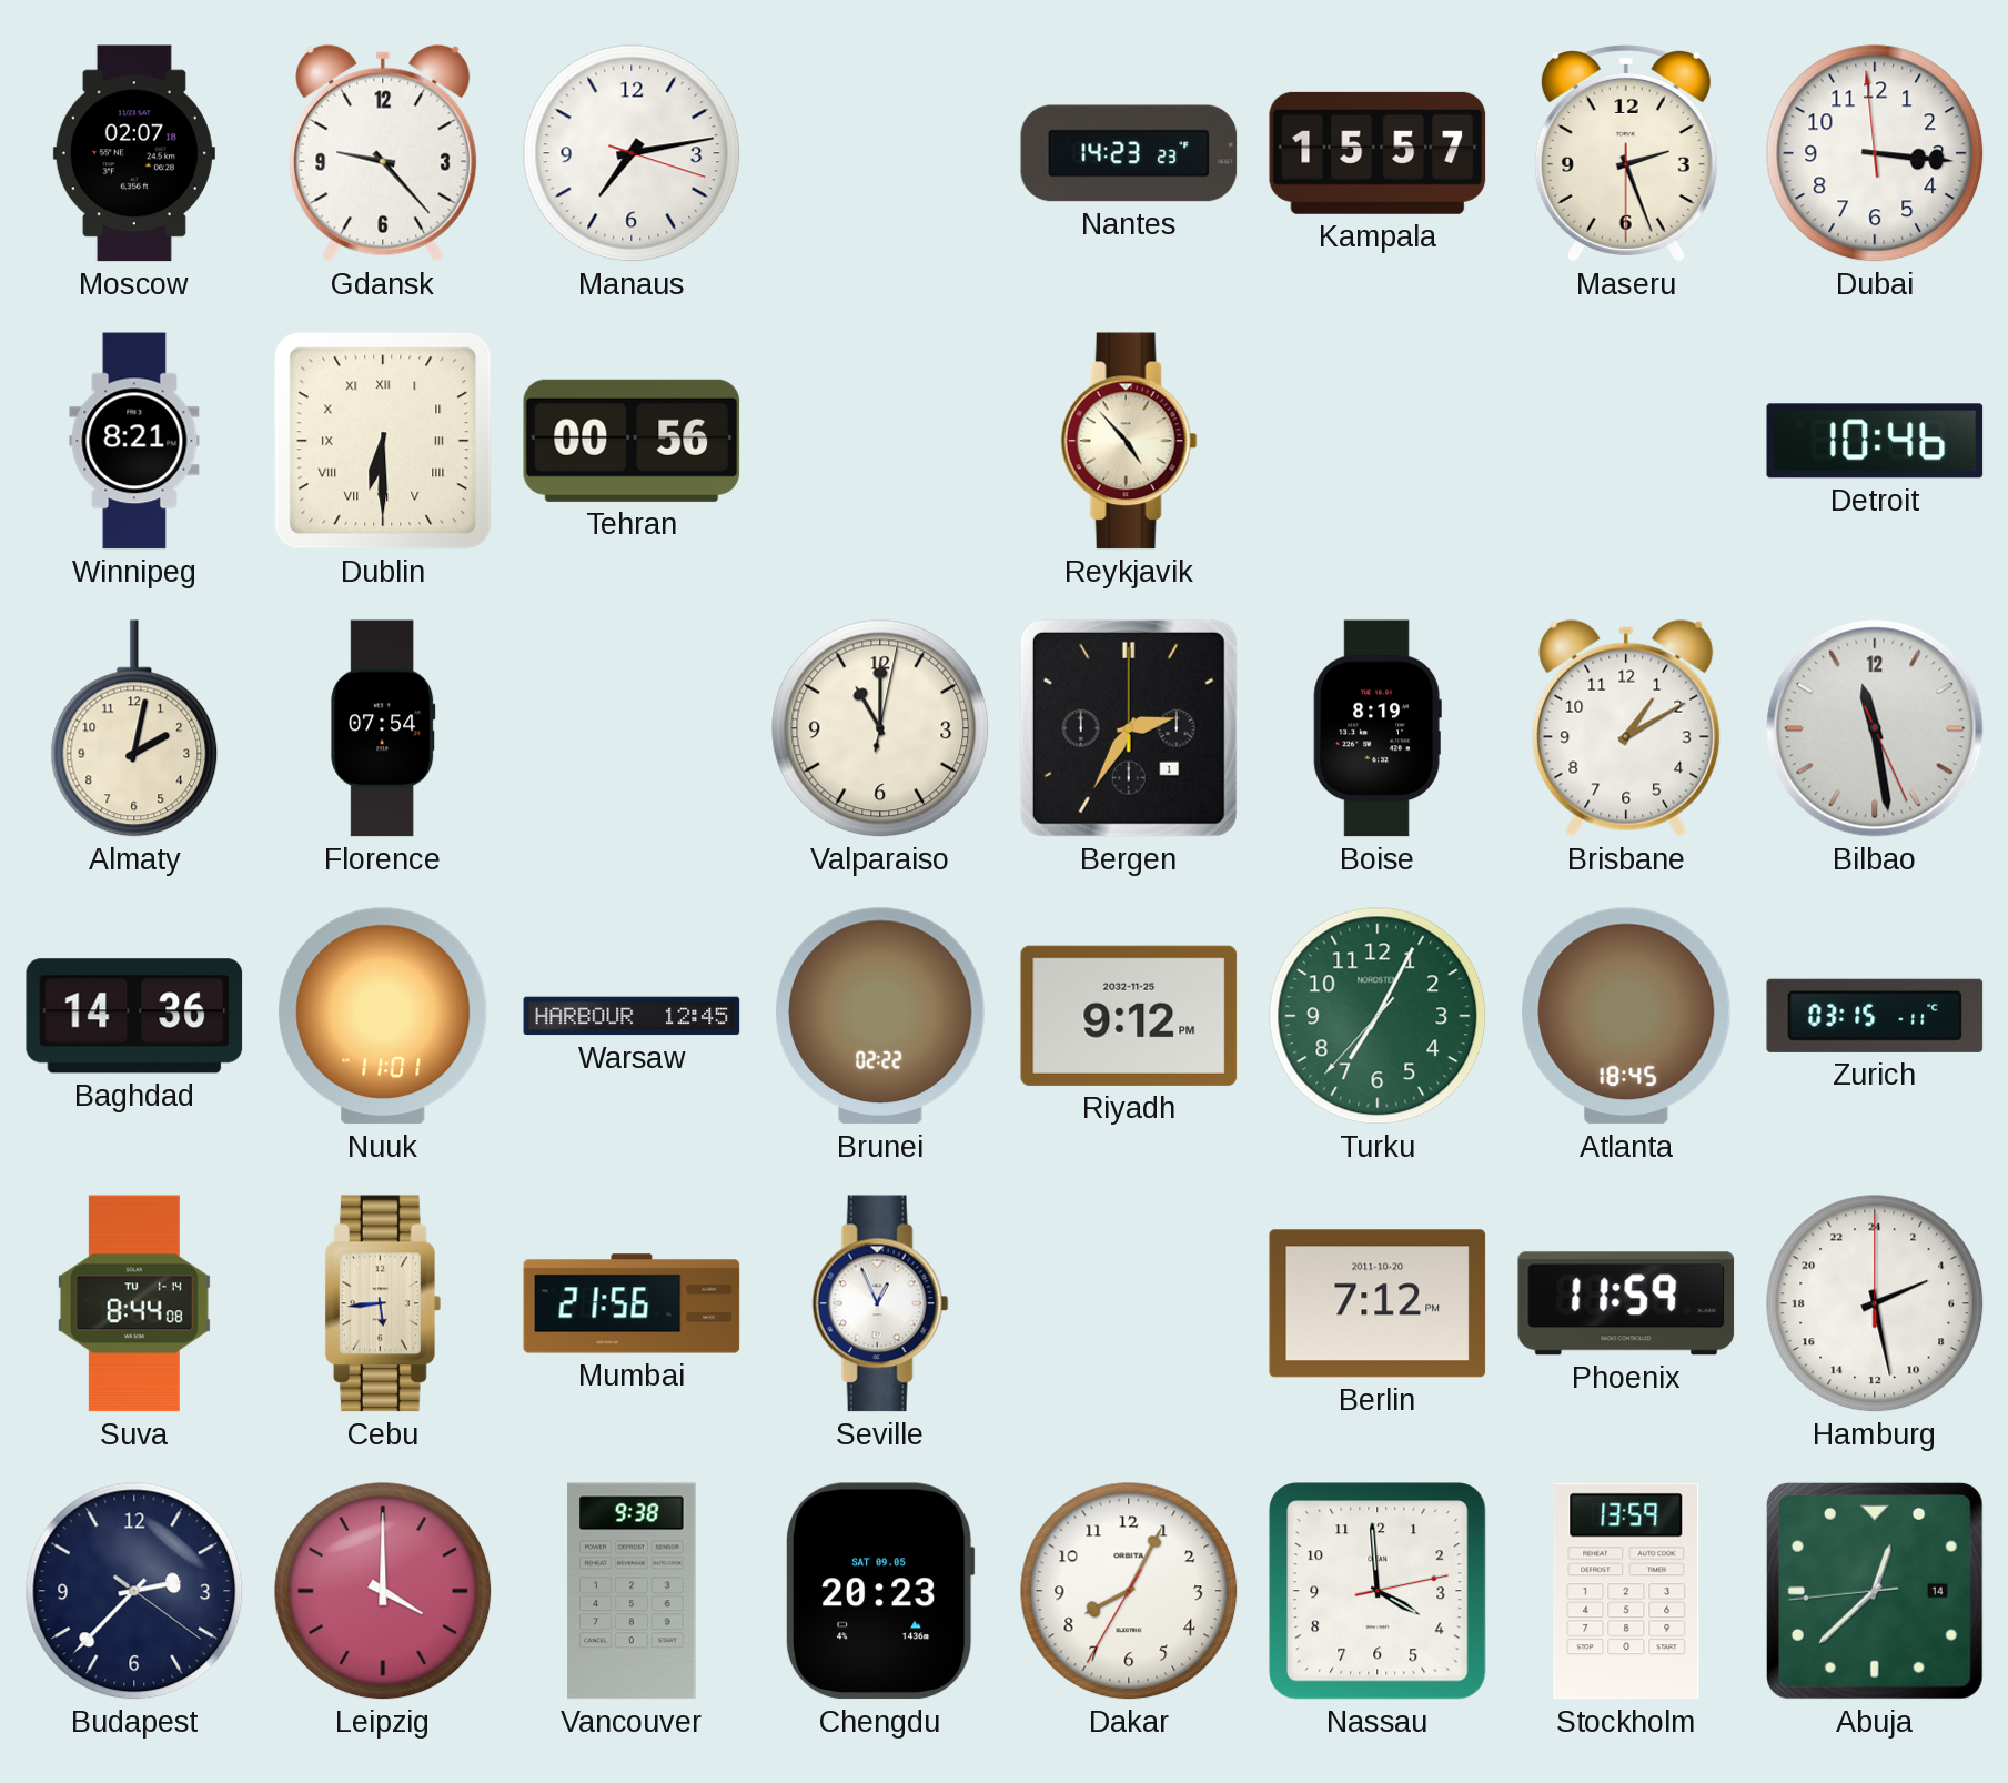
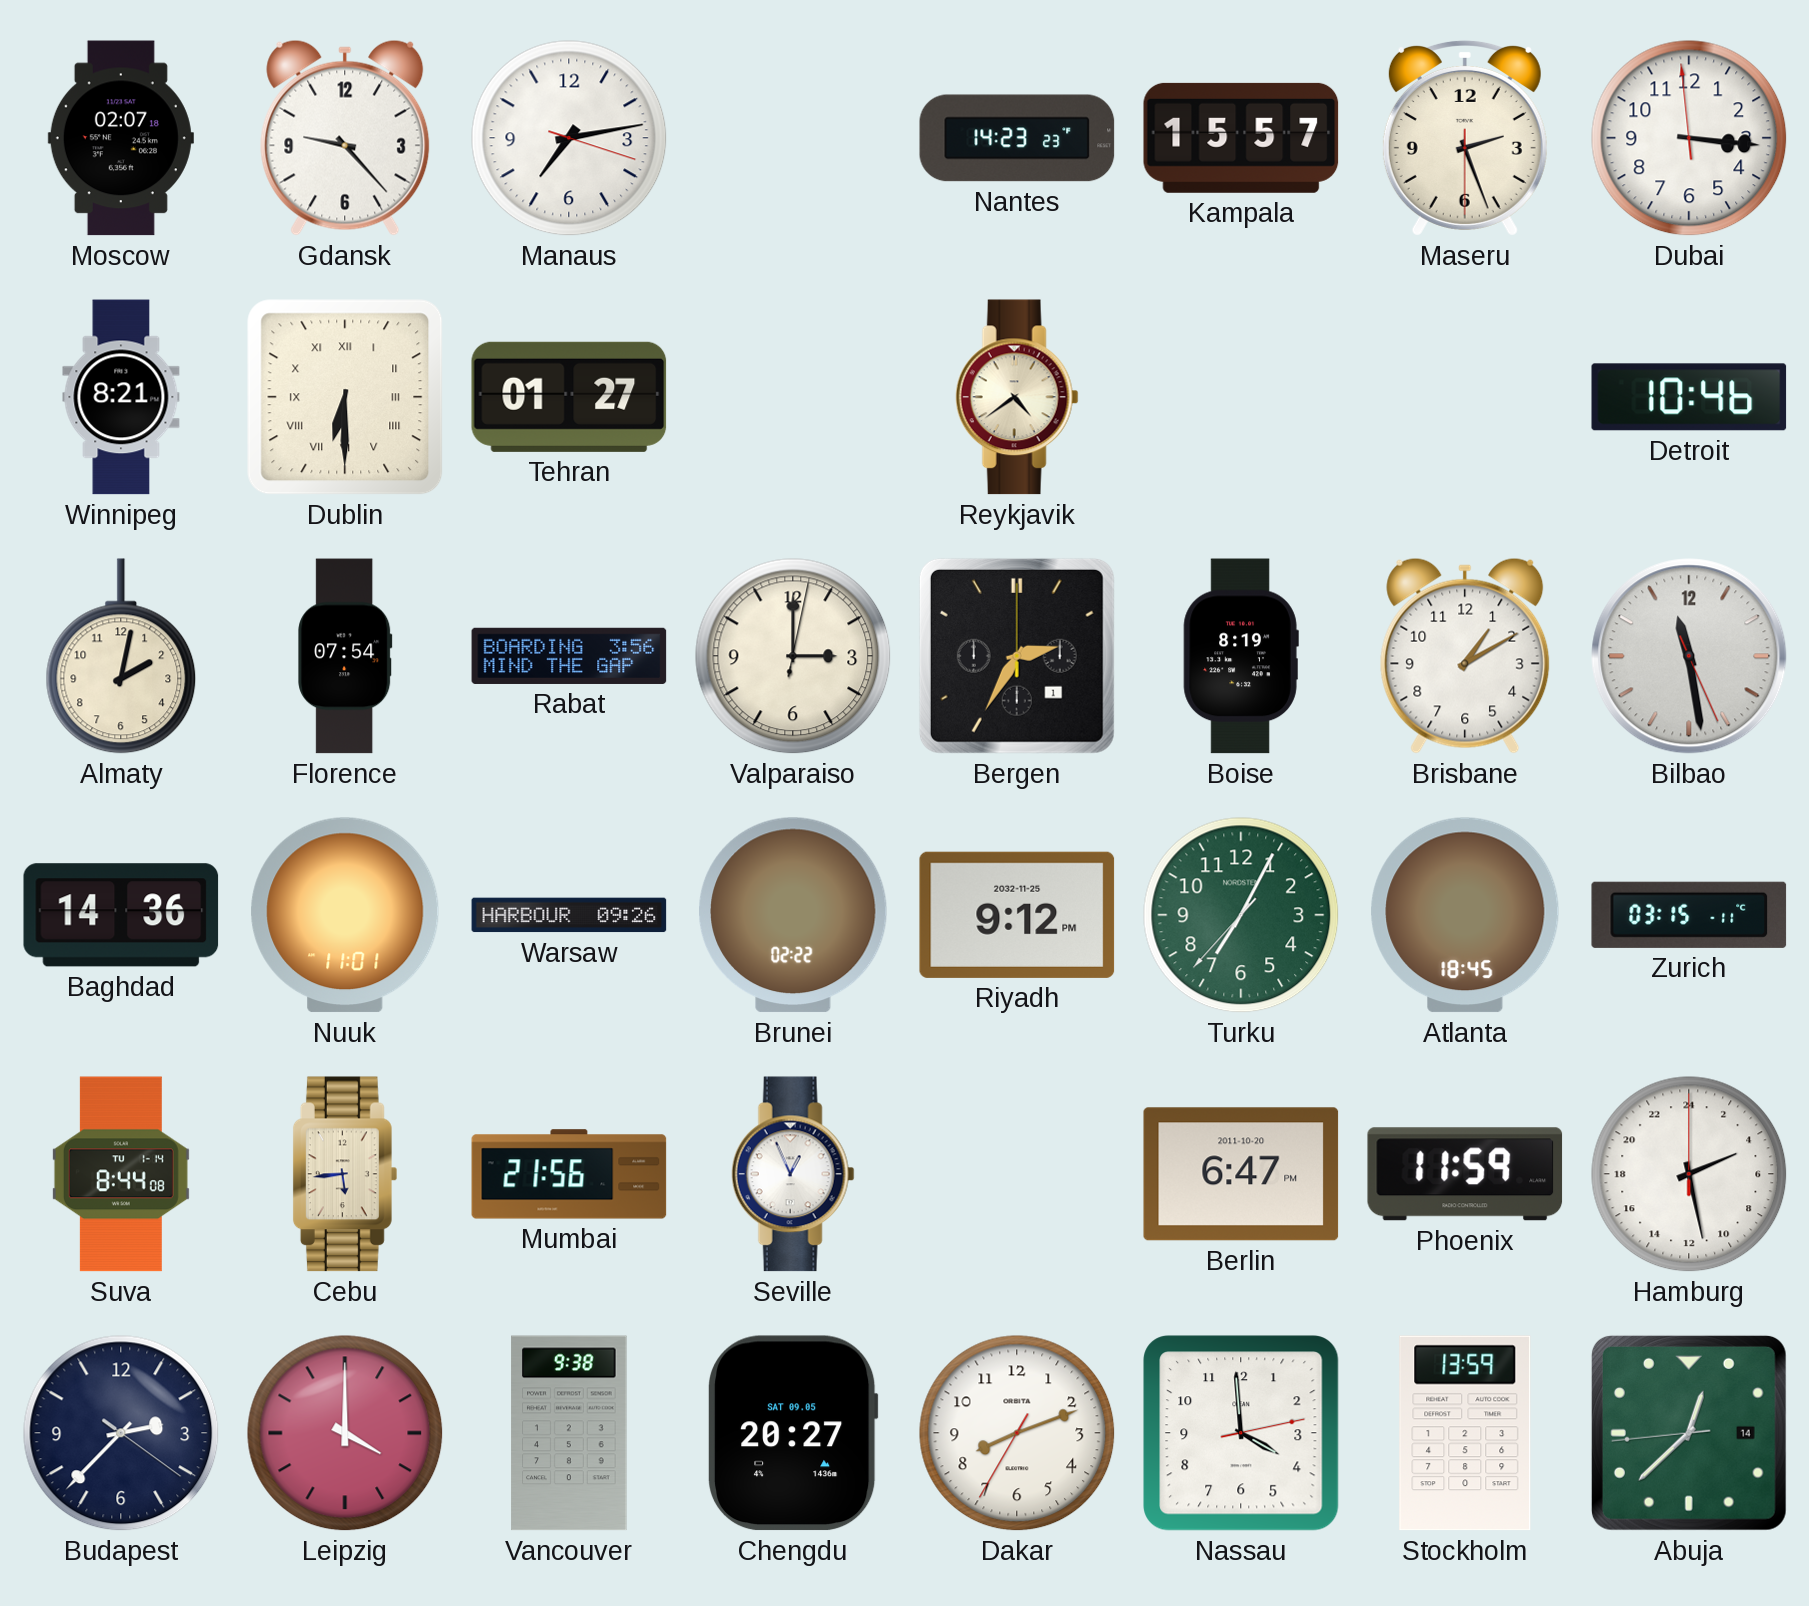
Tehran: 00:56 -> 01:27 (569, 397)
Reykjavik: 4:53 -> 4:39 (1017, 397)
Rabat: none -> 3:56 (569, 656)
Valparaiso: 11:00 -> 3:00 (793, 656)
Warsaw: 12:45 -> 09:26 (569, 915)
Berlin: 7:12 -> 6:47 (1241, 1174)
Chengdu: 20:23 -> 20:27 (793, 1433)
Dakar: 8:04 -> 8:11 (1017, 1433)
